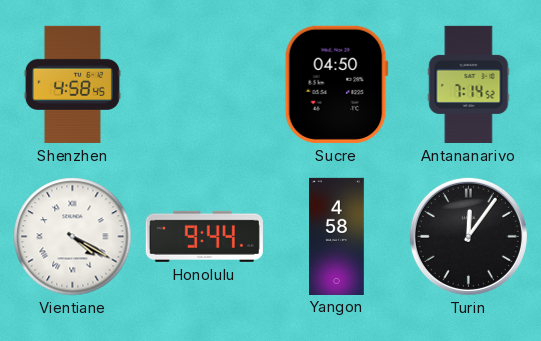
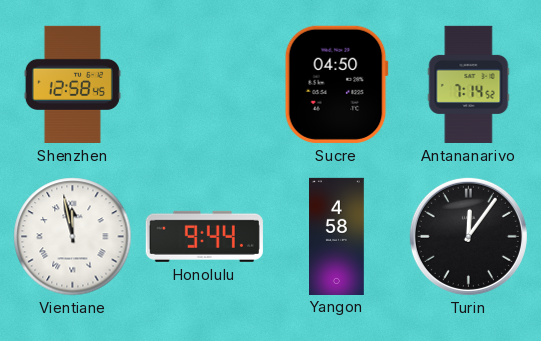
Shenzhen: 4:58 -> 12:58 (72, 84)
Vientiane: 4:20 -> 11:58 (73, 237)
